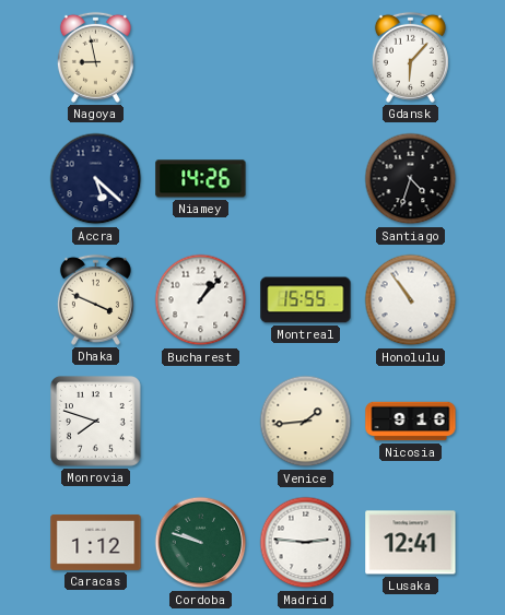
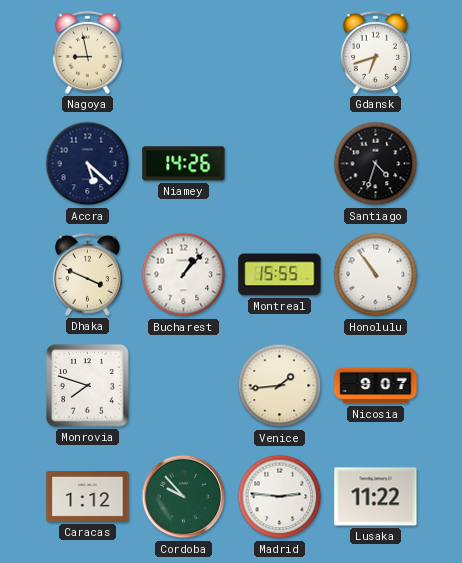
Gdansk: 6:07 -> 6:42 (375, 52)
Nicosia: 9:16 -> 9:07 (376, 386)
Cordoba: 9:48 -> 9:53 (184, 497)
Lusaka: 12:41 -> 11:22 (376, 497)
